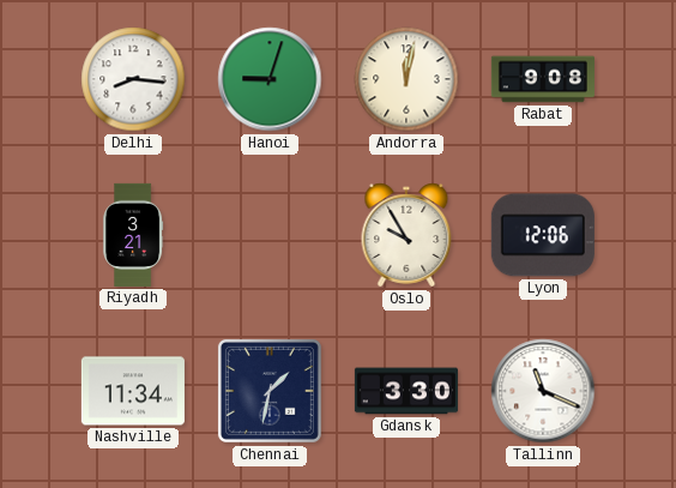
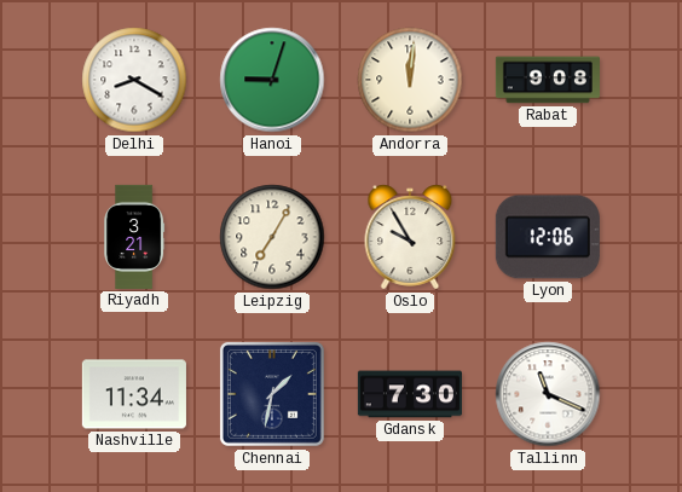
Delhi: 8:16 -> 8:20 (134, 80)
Andorra: 12:02 -> 12:01 (410, 80)
Leipzig: none -> 7:05 (272, 237)
Gdansk: 3:30 -> 7:30 (410, 394)
